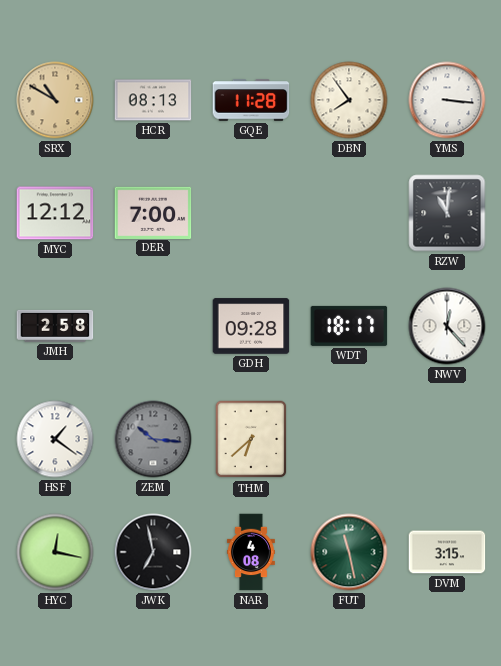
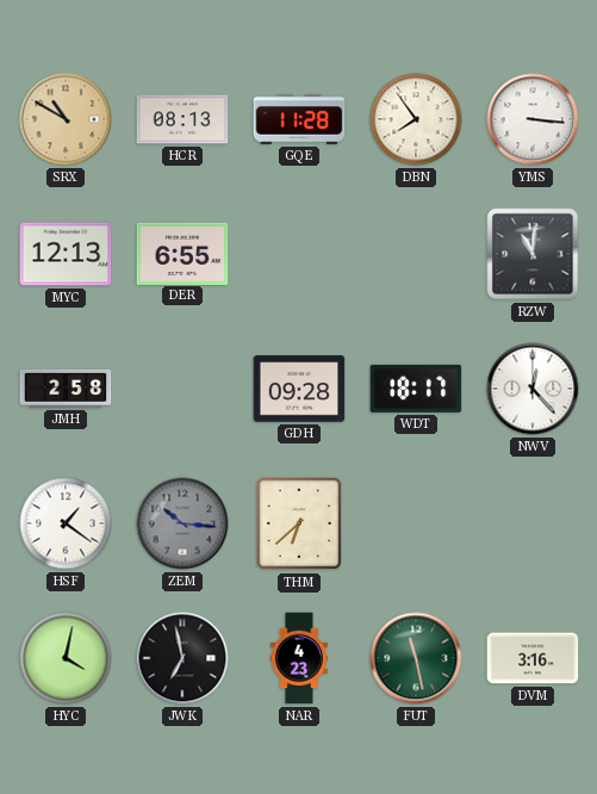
MYC: 12:12 -> 12:13 (66, 254)
DER: 7:00 -> 6:55 (182, 253)
HYC: 12:17 -> 4:02 (66, 658)
NAR: 4:08 -> 4:23 (299, 658)
DVM: 3:15 -> 3:16 (533, 658)
